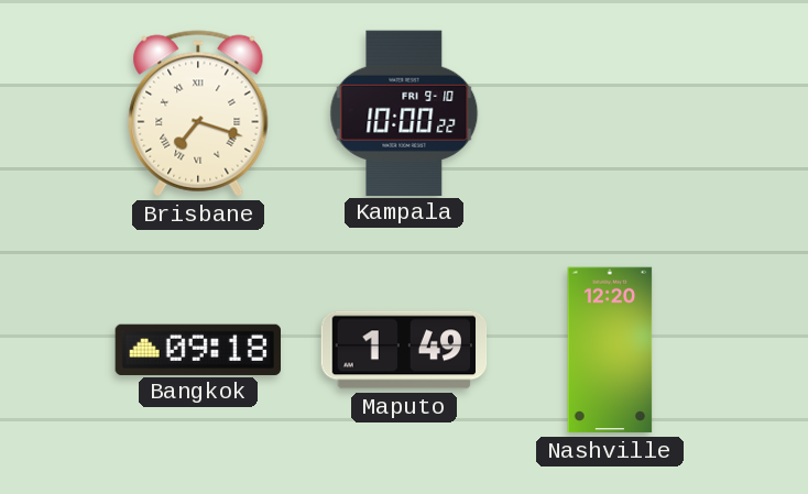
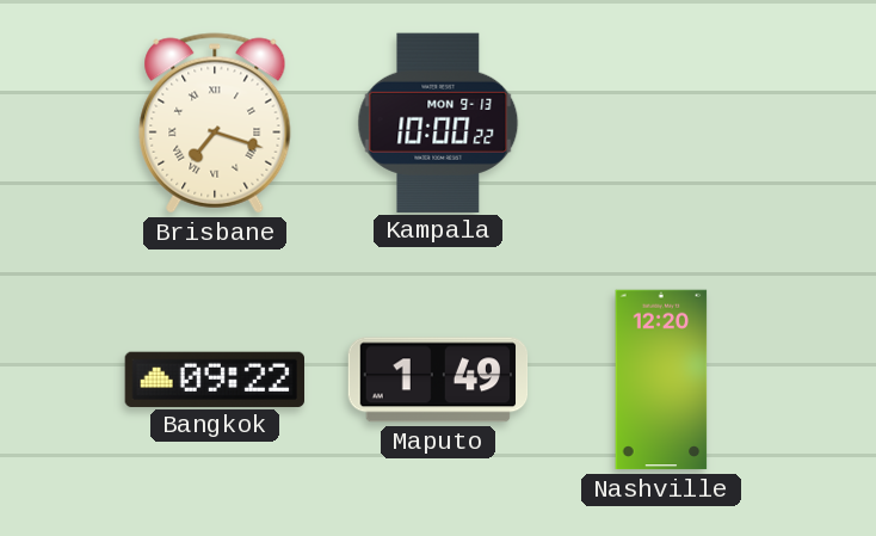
Kampala date: FRI 9-10 -> MON 9-13 (438, 122)
Bangkok: 09:18 -> 09:22 (214, 378)
